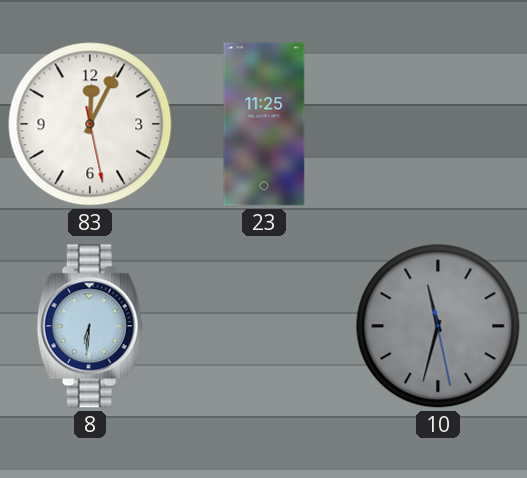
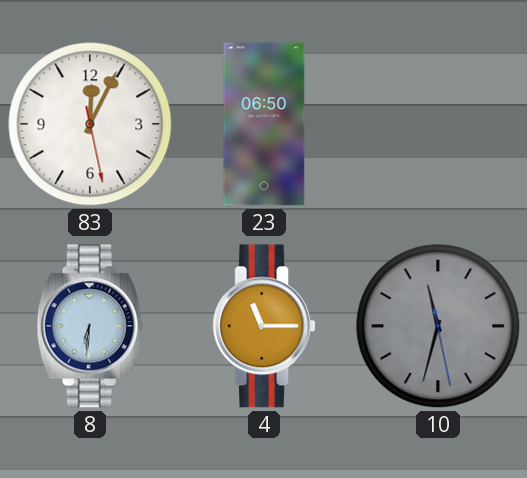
23: 11:25 -> 06:50 (264, 124)
4: none -> 11:15 (264, 326)
